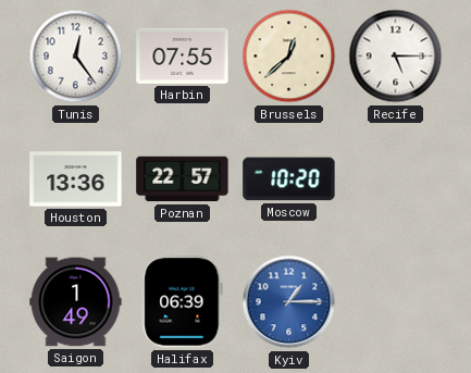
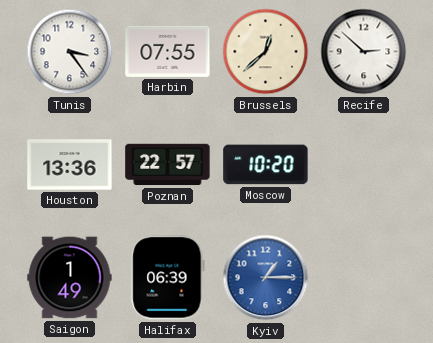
Tunis: 12:24 -> 3:24 (70, 52)
Recife: 5:15 -> 2:52 (364, 52)
